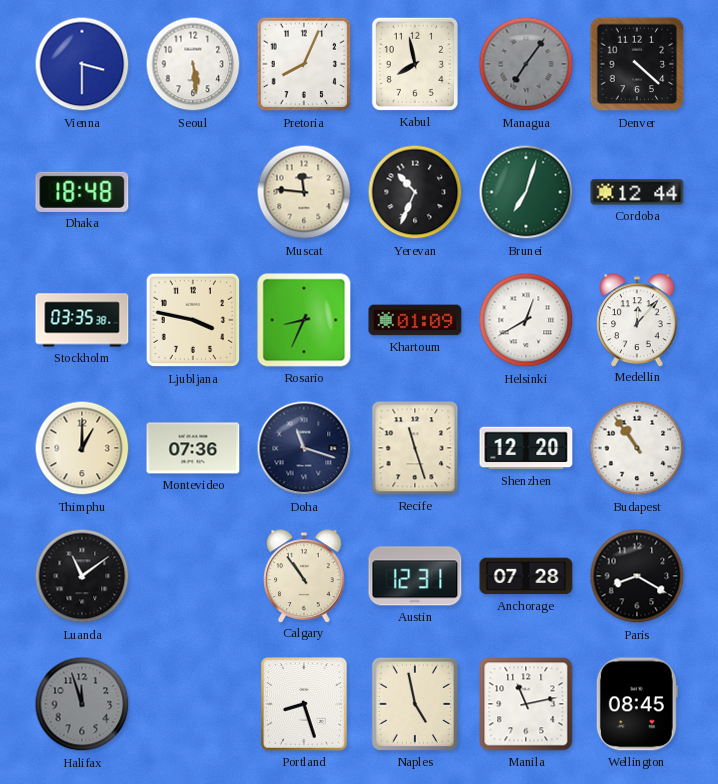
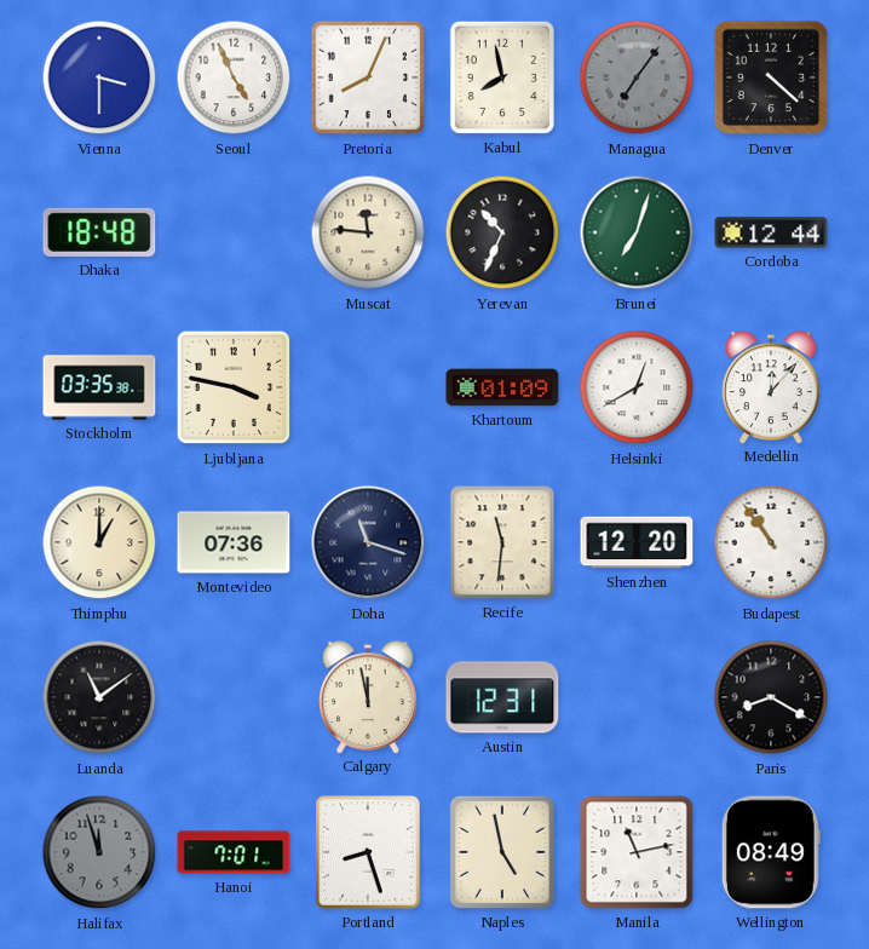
Seoul: 5:29 -> 4:56 (234, 77)
Rosario: 8:34 -> none (304, 320)
Recife: 11:27 -> 11:31 (502, 542)
Calgary: 10:54 -> 11:58 (368, 697)
Anchorage: 07:28 -> none (526, 576)
Hanoi: none -> 7:01 (234, 852)
Wellington: 08:45 -> 08:49 (771, 852)
